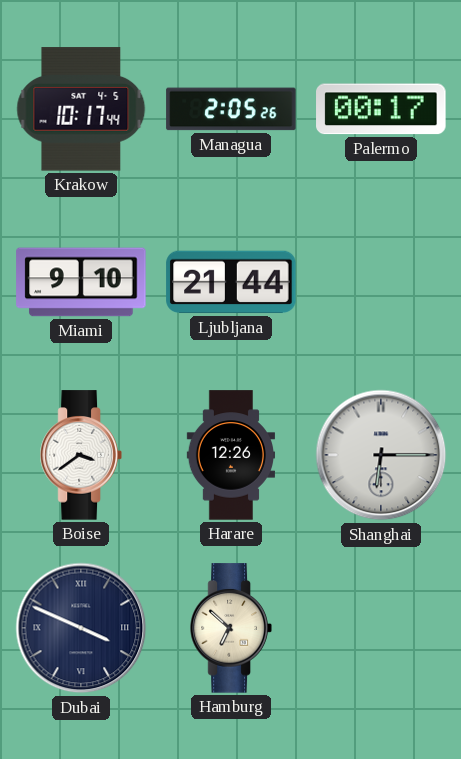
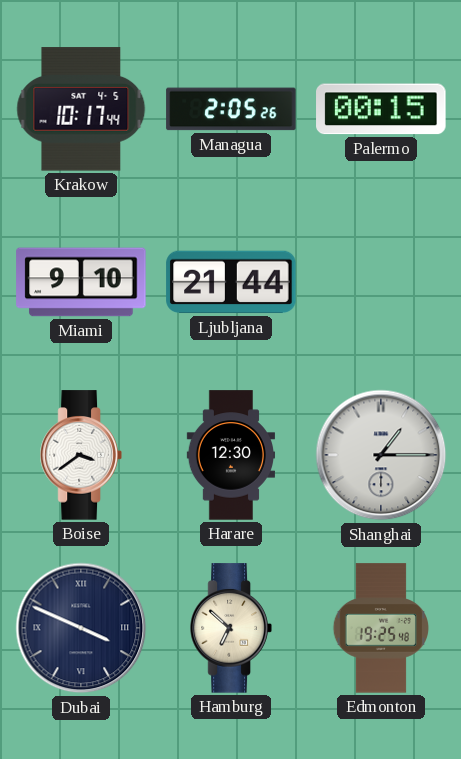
Palermo: 00:17 -> 00:15 (381, 109)
Harare: 12:26 -> 12:30 (230, 455)
Shanghai: 6:15 -> 1:15 (381, 455)
Edmonton: none -> 19:25 (380, 628)
